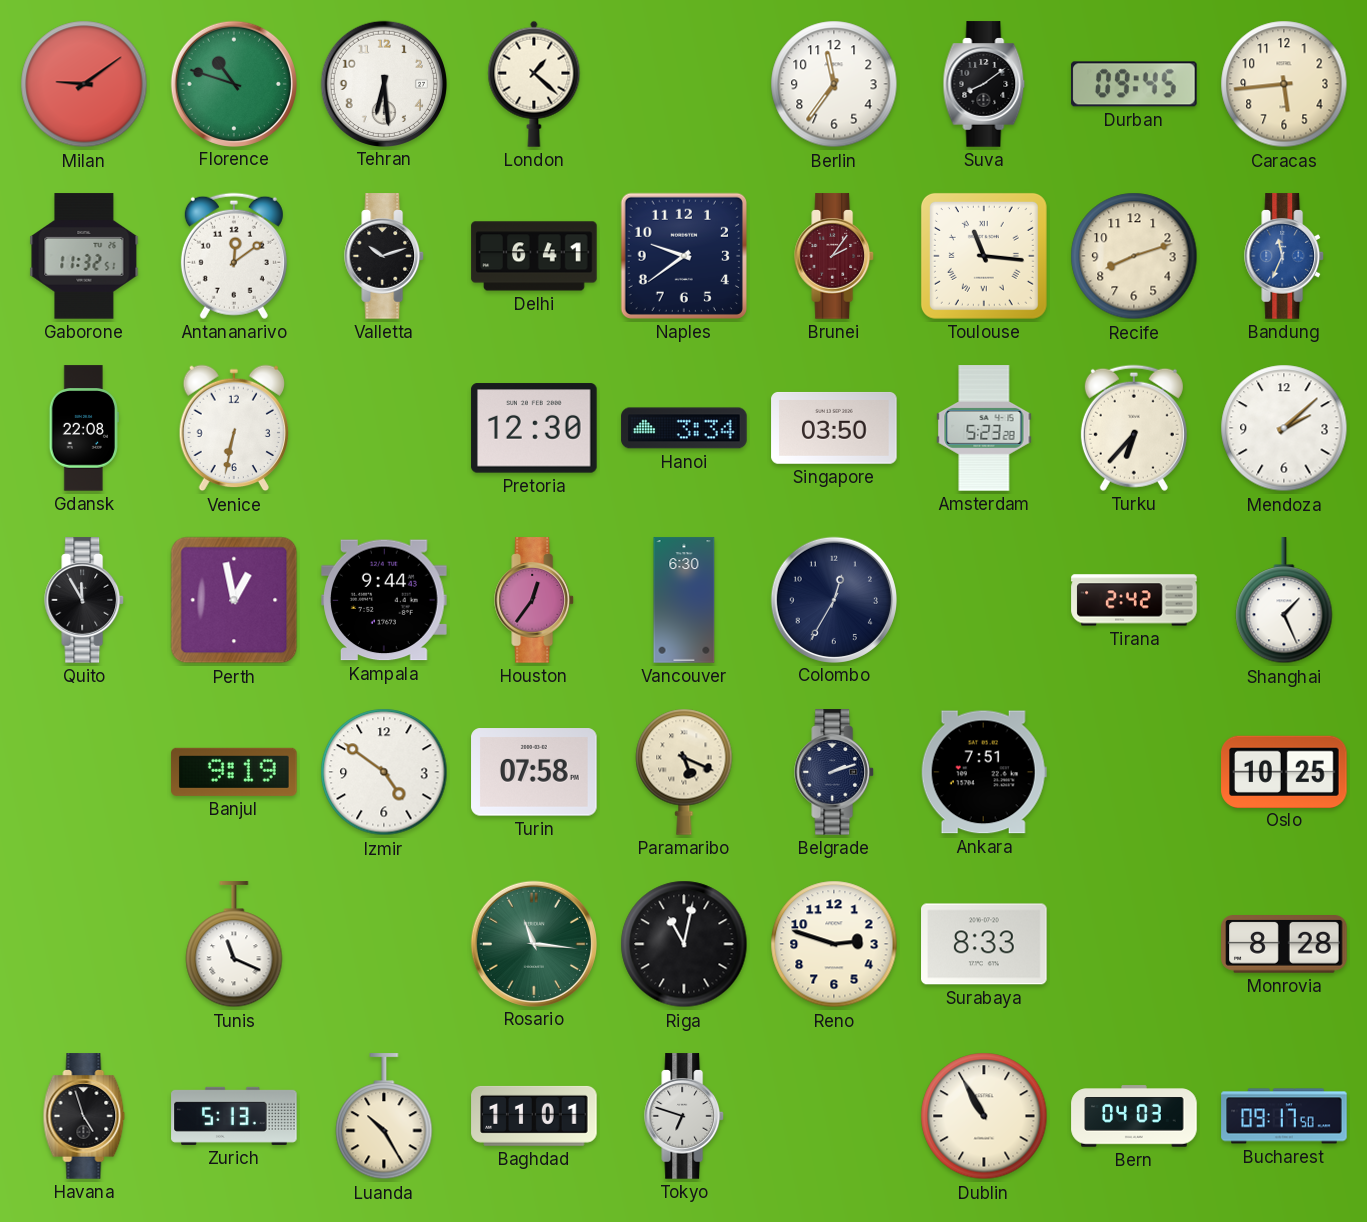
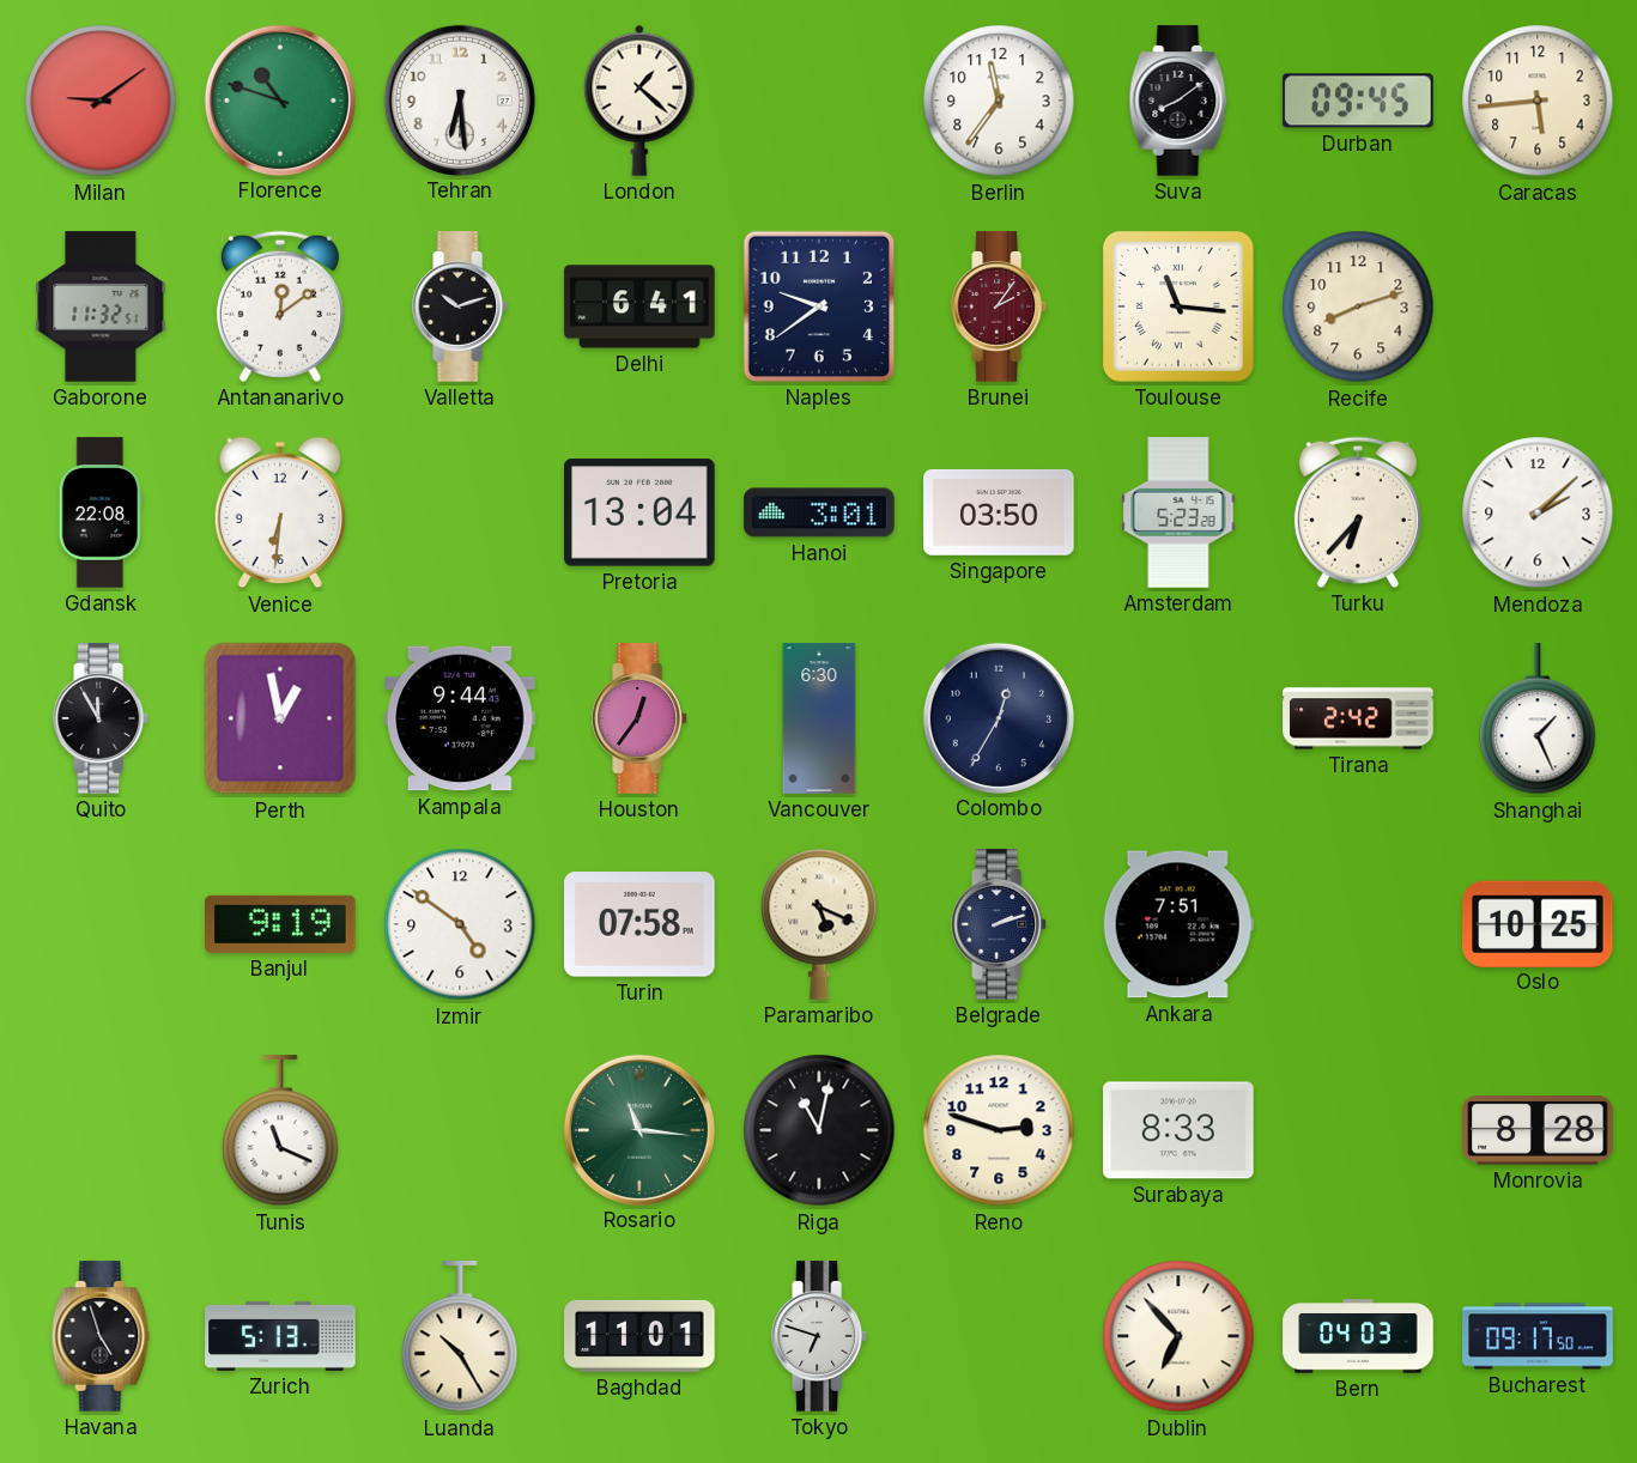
Bandung: 11:34 -> none (1285, 256)
Venice: 6:32 -> 6:31 (279, 512)
Pretoria: 12:30 -> 13:04 (639, 512)
Hanoi: 3:34 -> 3:01 (819, 512)
Dublin: 10:55 -> 6:53 (1178, 1336)
